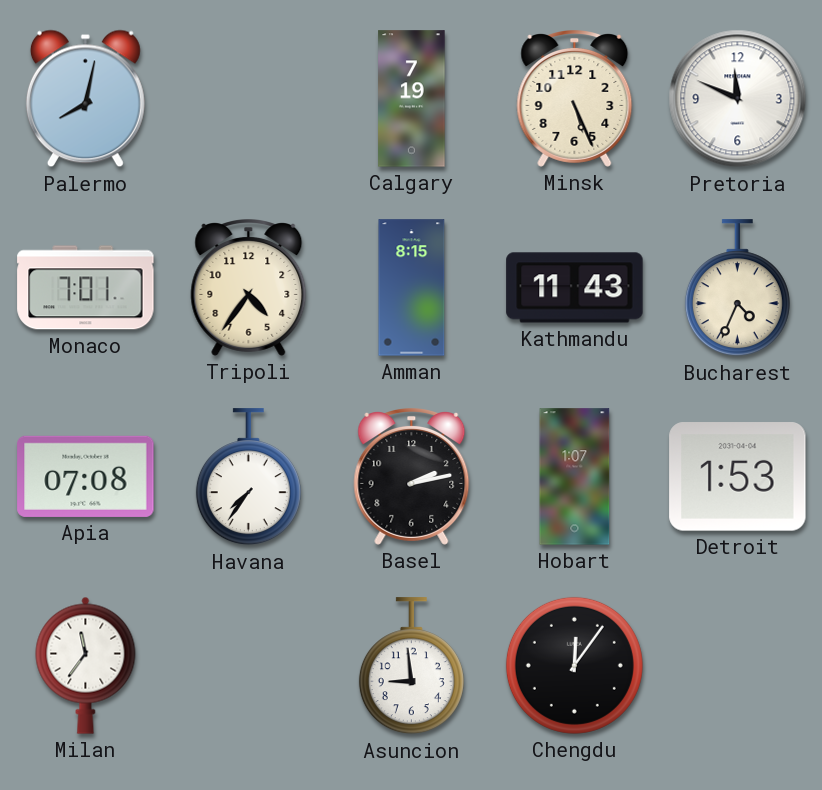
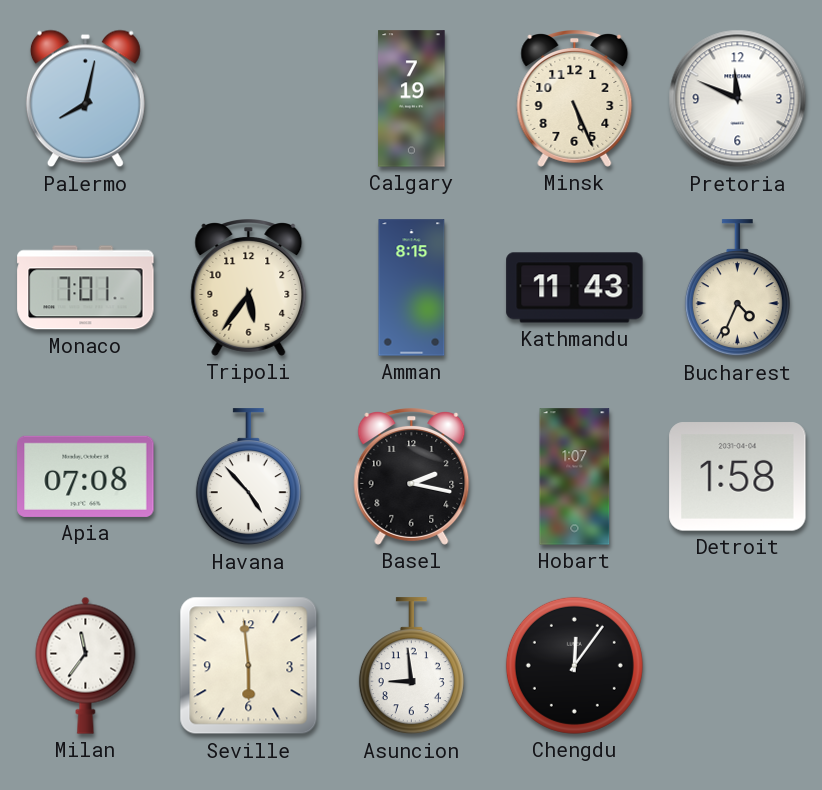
Tripoli: 4:36 -> 5:36 (249, 288)
Havana: 7:36 -> 4:53 (248, 477)
Basel: 2:13 -> 2:17 (412, 477)
Detroit: 1:53 -> 1:58 (738, 477)
Seville: none -> 5:59 (249, 666)
